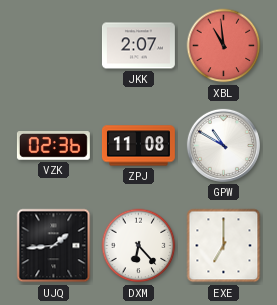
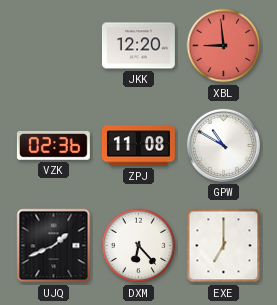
JKK: 2:07 -> 12:20 (138, 46)
XBL: 10:59 -> 8:59 (224, 46)
UJQ: 1:44 -> 1:41 (54, 246)
